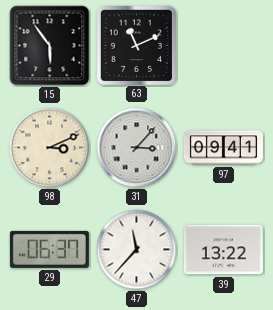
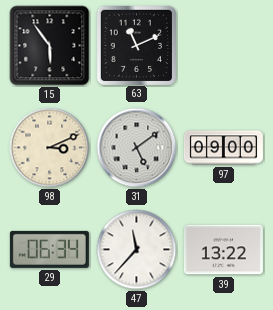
31: 3:07 -> 5:09 (137, 148)
97: 09:41 -> 09:00 (223, 148)
29: 06:37 -> 06:34 (49, 249)
